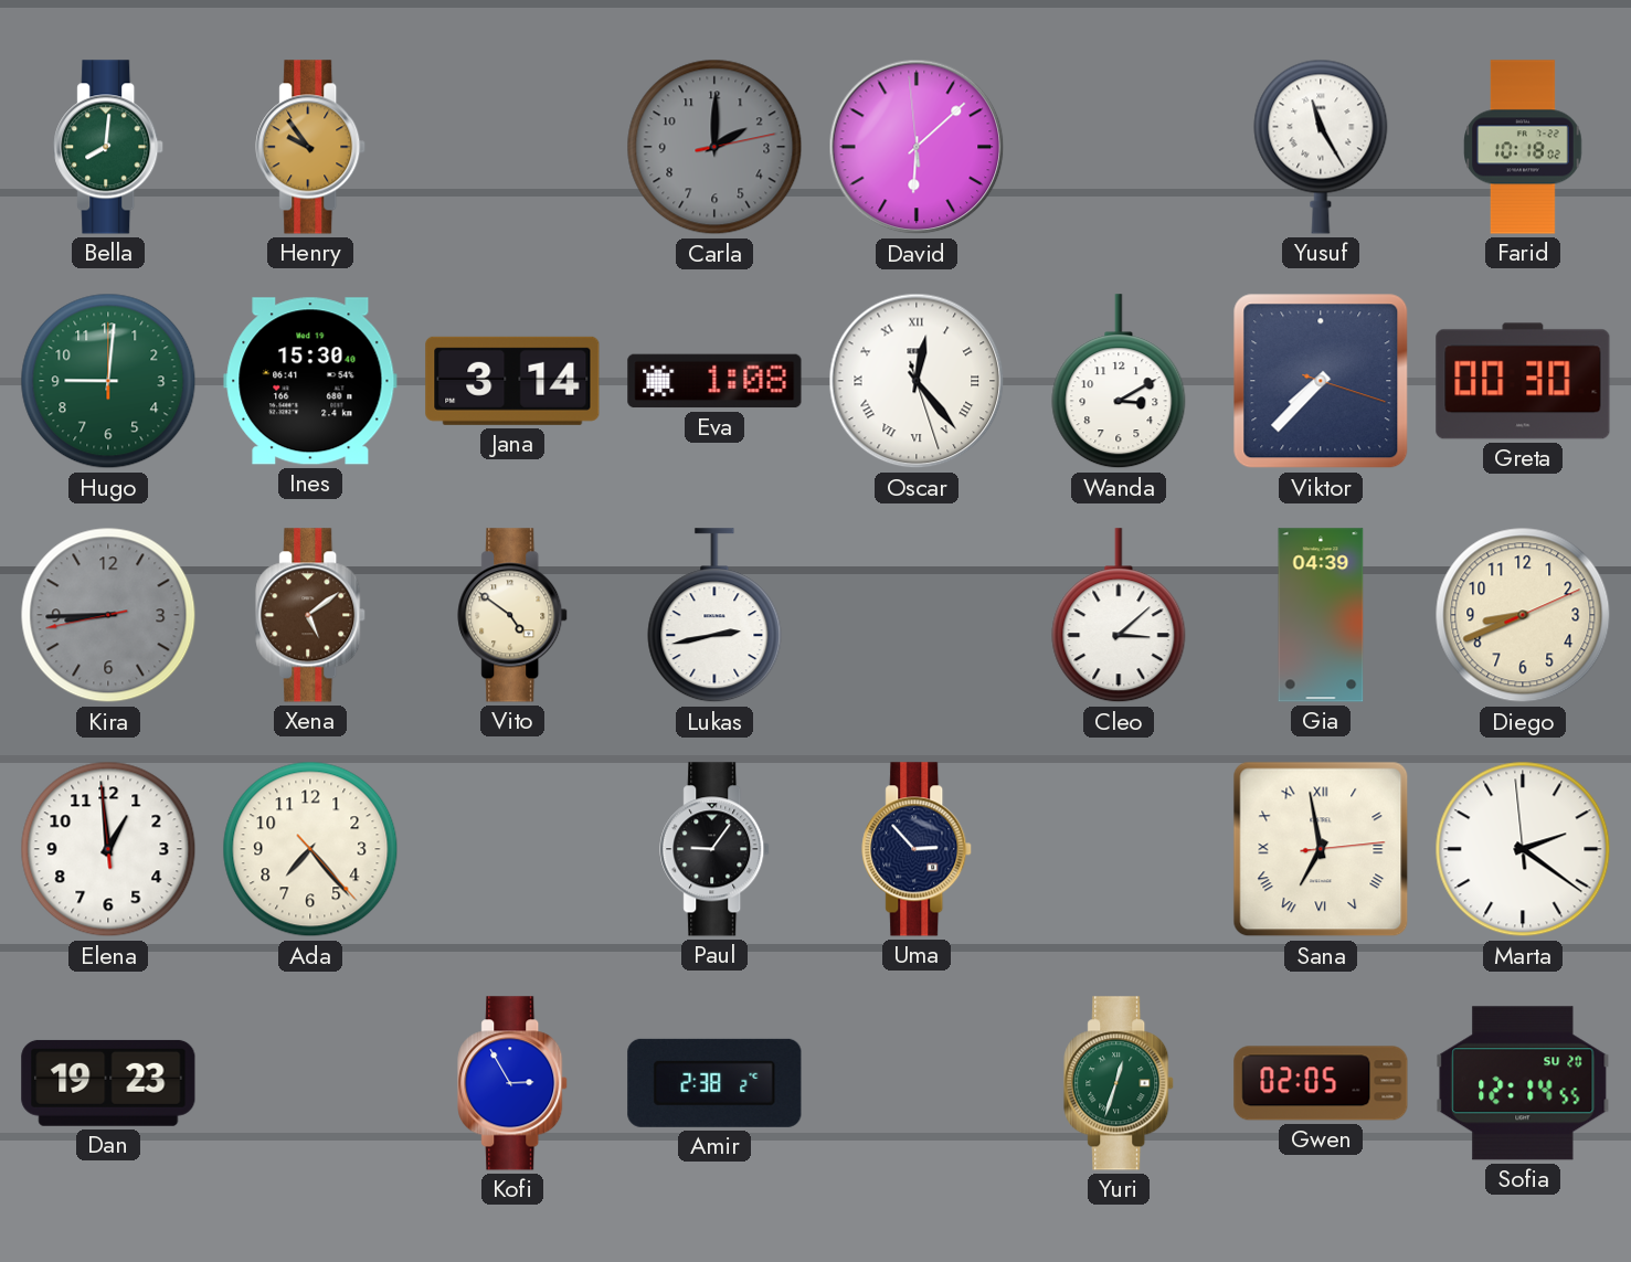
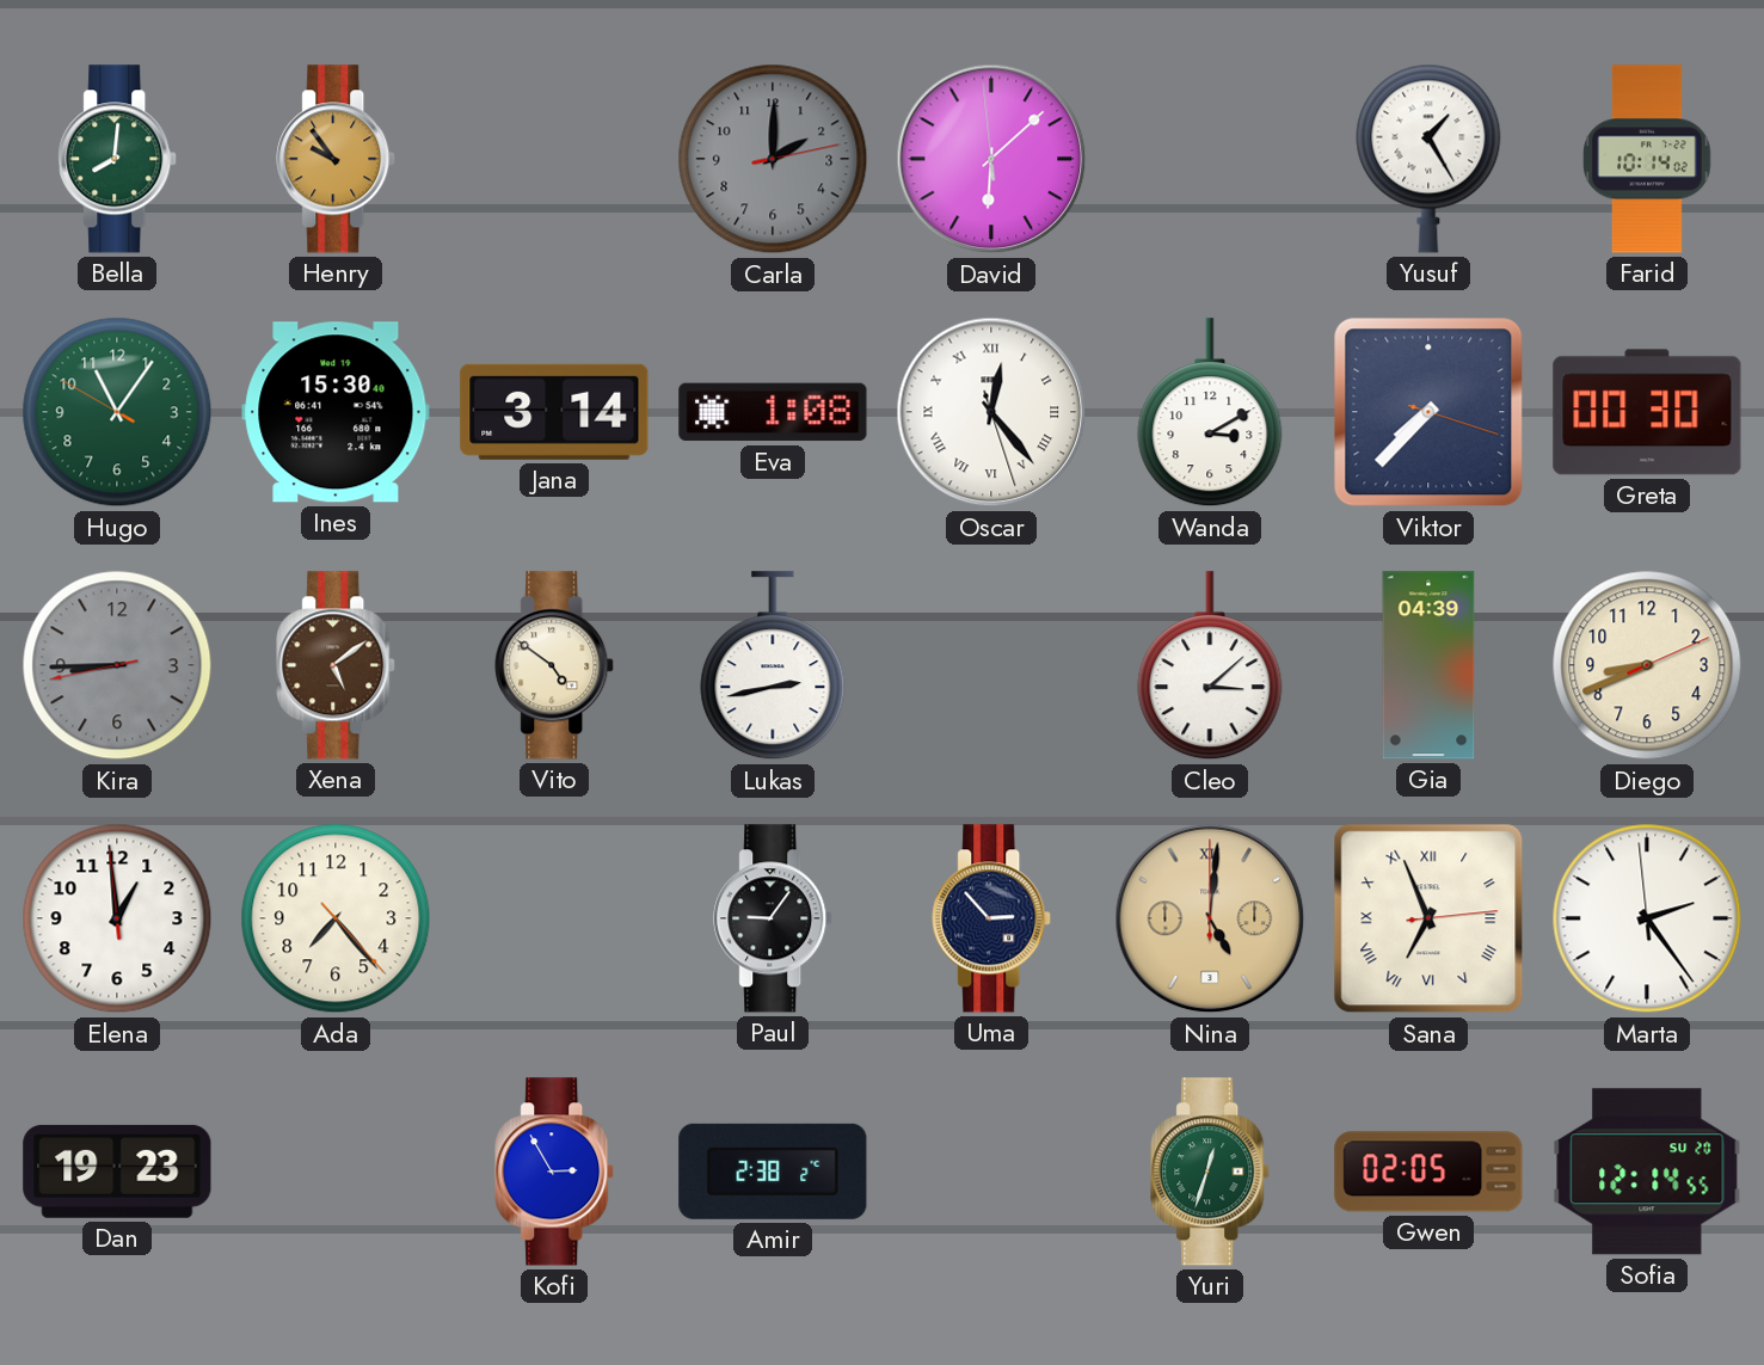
Yusuf: 11:25 -> 1:25 (1428, 159)
Farid: 10:18 -> 10:14 (1647, 159)
Hugo: 9:01 -> 11:05 (117, 412)
Nina: none -> 5:01 (1210, 918)
Sana: 6:58 -> 6:56 (1428, 918)
Marta: 2:20 -> 2:23 (1647, 918)
